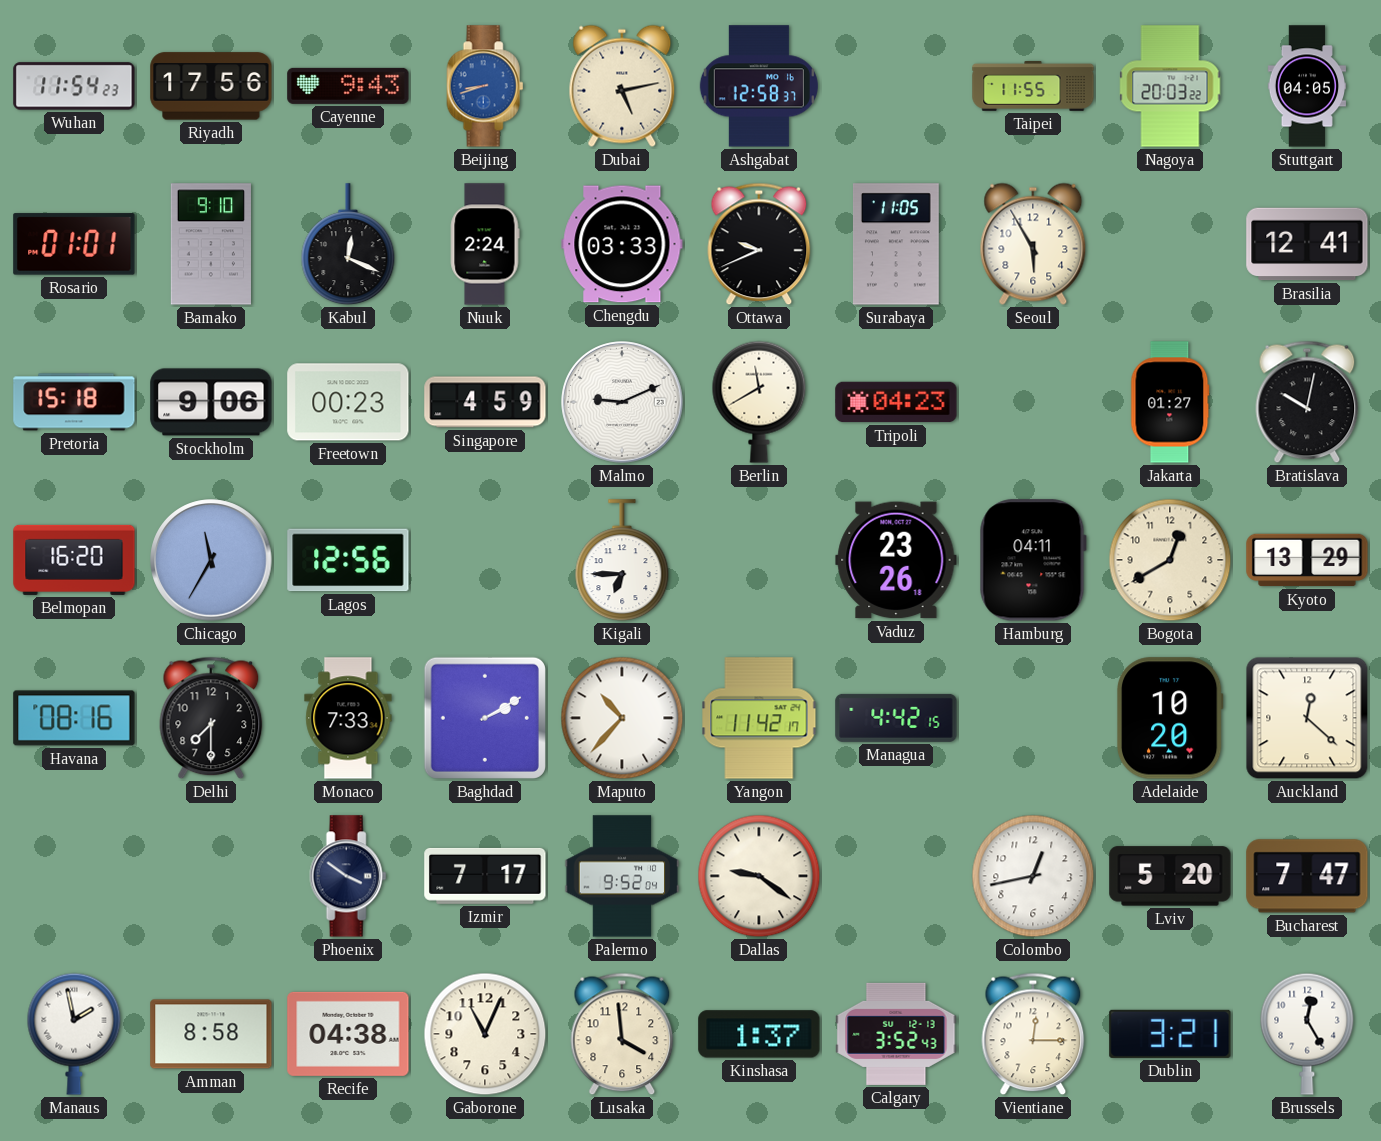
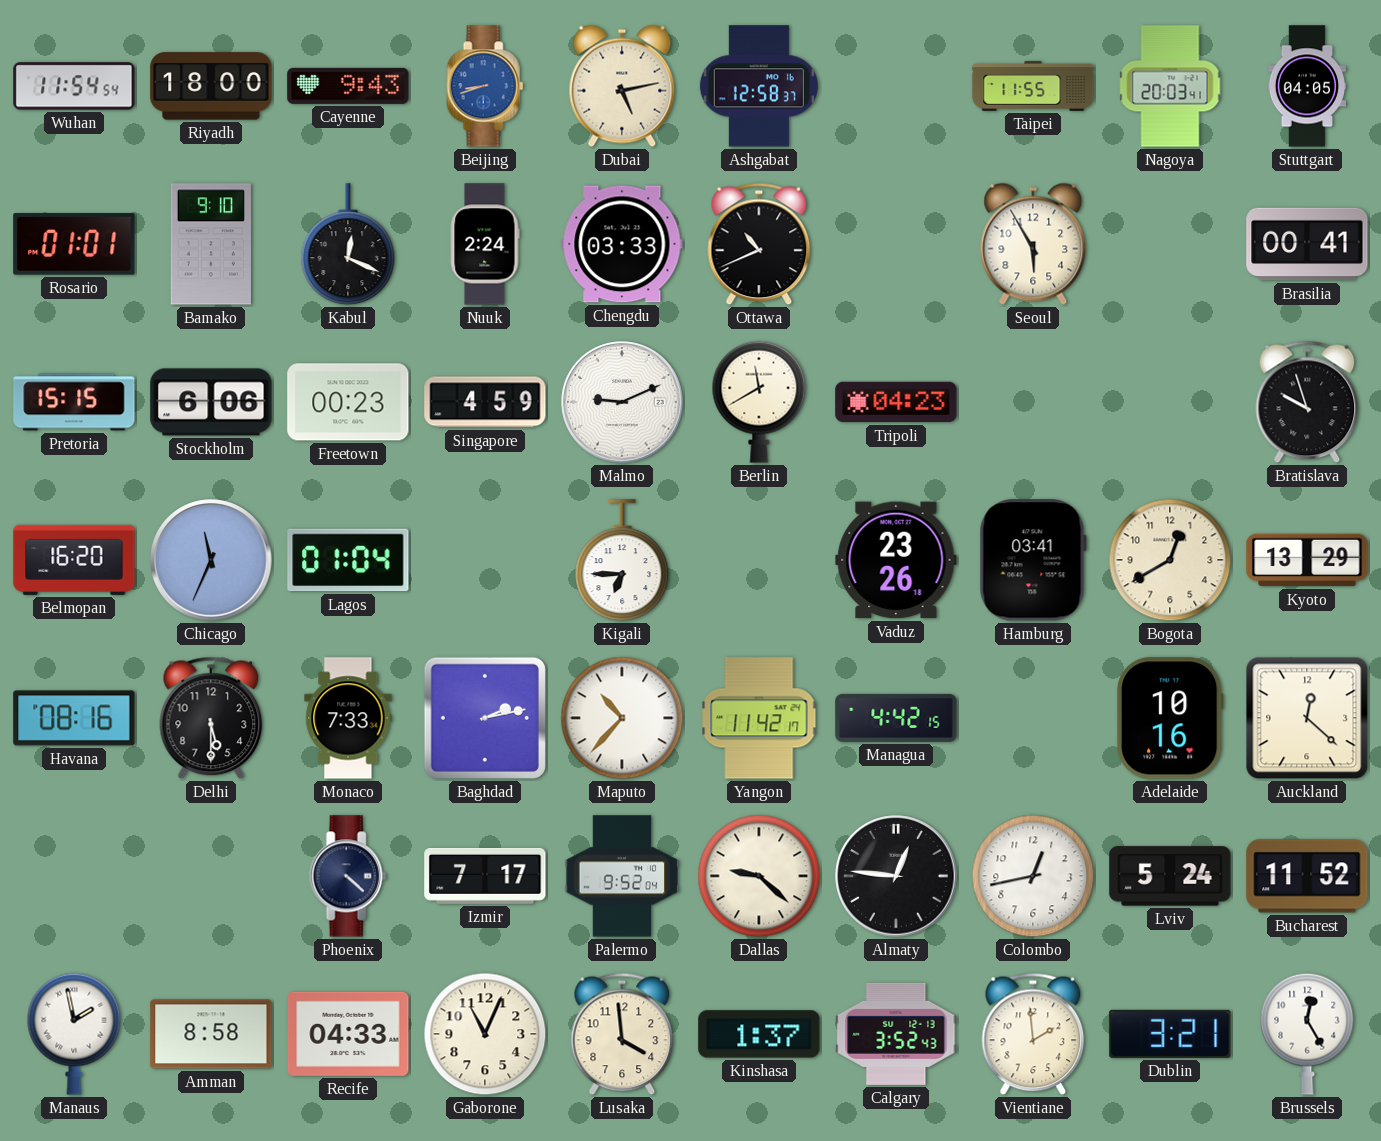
Wuhan: 11:54:23 -> 11:54:54 (74, 86)
Riyadh: 17:56 -> 18:00 (211, 86)
Nagoya: 20:03:22 -> 20:03:41 (1170, 86)
Ottawa: 9:41 -> 10:41 (759, 244)
Surabaya: 11:05 -> none (896, 244)
Brasilia: 12:41 -> 00:41 (1307, 244)
Pretoria: 15:18 -> 15:15 (74, 402)
Stockholm: 9:06 -> 6:06 (211, 402)
Jakarta: 01:27 -> none (1170, 402)
Bratislava: 10:02 -> 9:57 (1307, 402)
Chicago: 11:35 -> 11:34 (211, 560)
Lagos: 12:56 -> 01:04 (348, 560)
Hamburg: 04:11 -> 03:41 (1033, 560)
Delhi: 7:30 -> 5:30 (211, 718)
Baghdad: 2:10 -> 2:13 (485, 718)
Adelaide: 10:20 -> 10:16 (1170, 718)
Phoenix: 3:51 -> 4:22 (348, 876)
Dallas: 9:21 -> 9:22 (759, 876)
Almaty: none -> 12:46 (896, 876)
Lviv: 5:20 -> 5:24 (1170, 876)
Bucharest: 7:47 -> 11:52 (1307, 876)
Recife: 04:38 -> 04:33 (348, 1034)
Vientiane: 12:15 -> 1:59 (1033, 1034)
